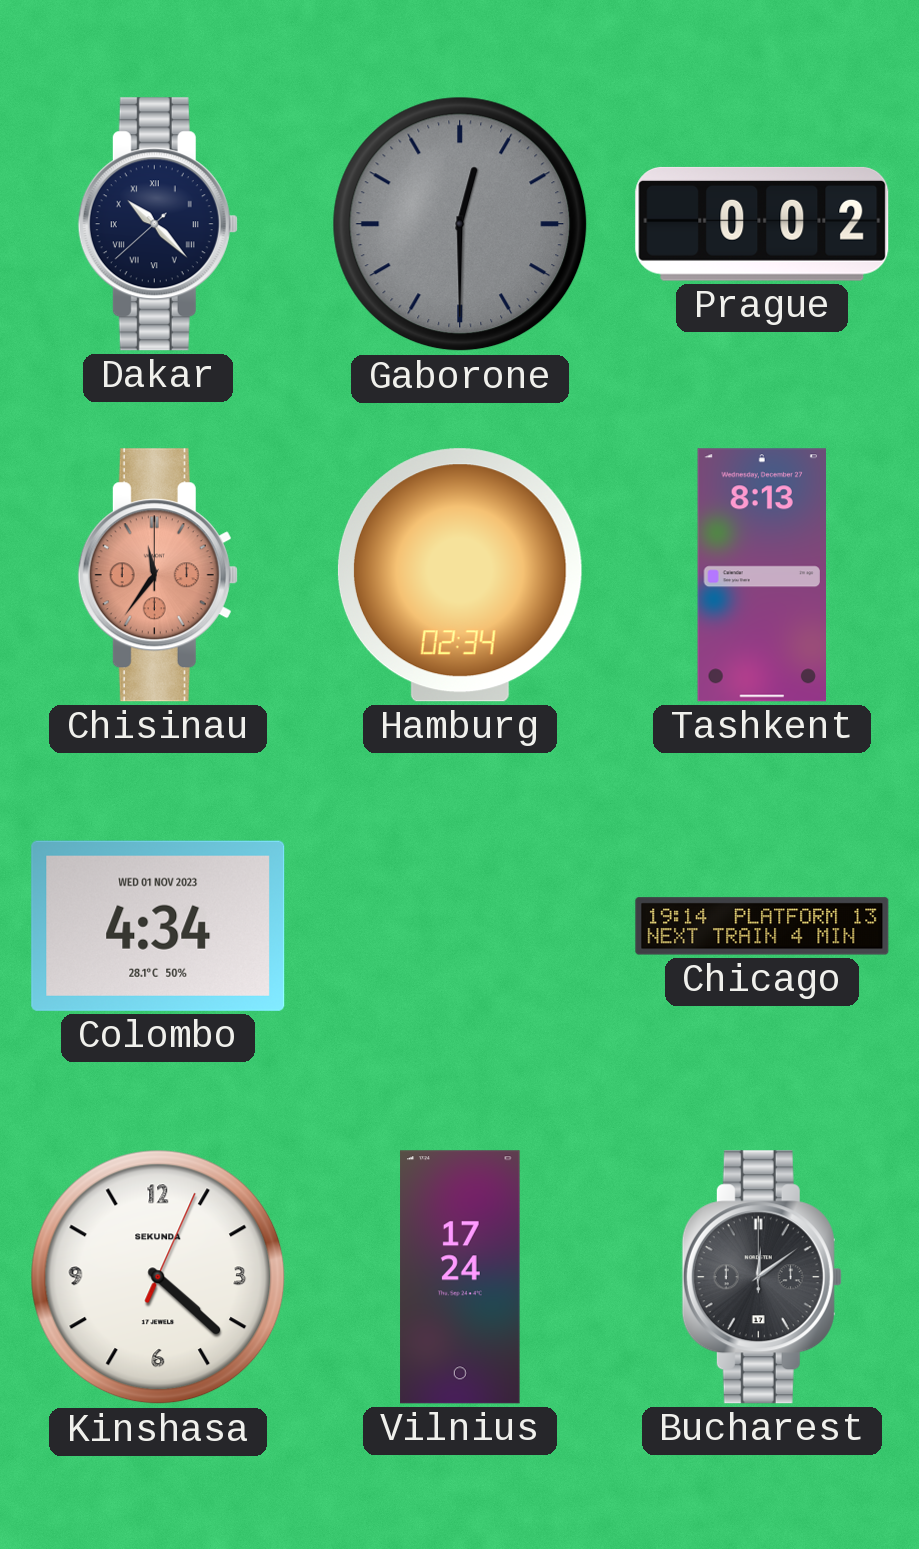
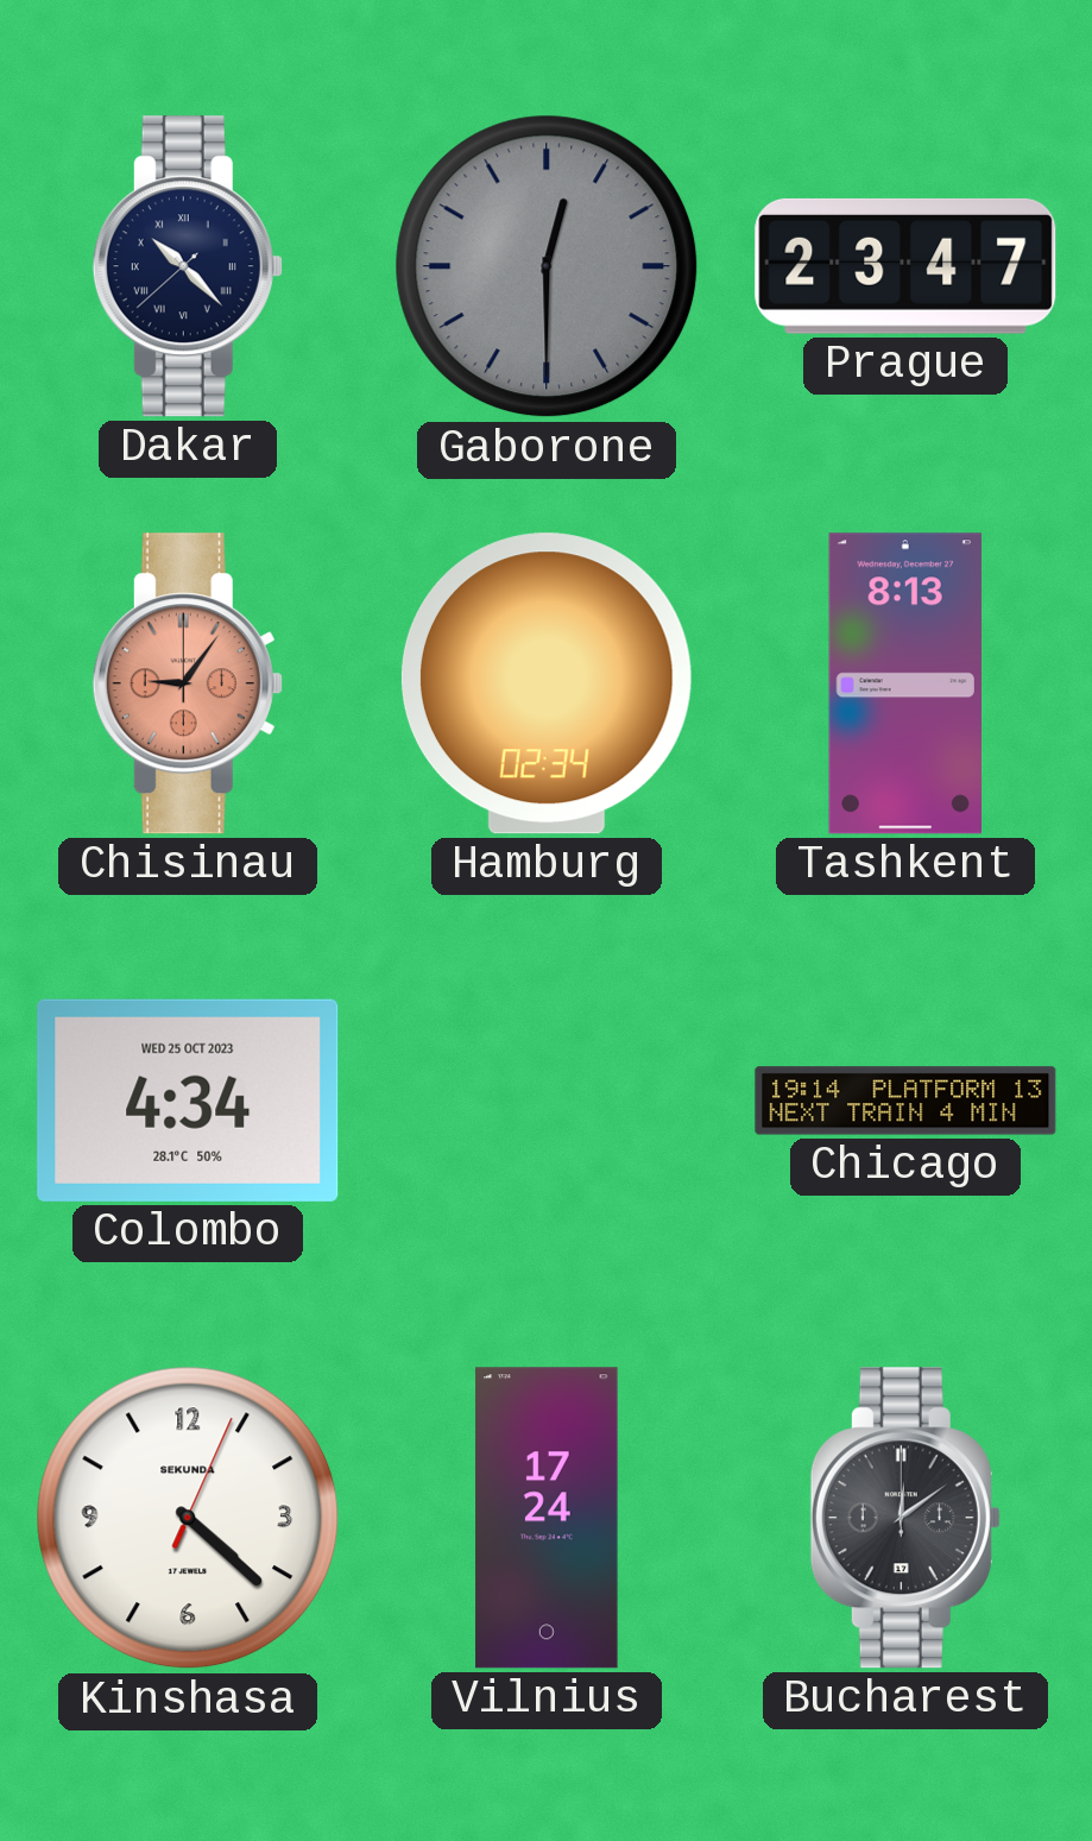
Prague: 0:02 -> 23:47 (905, 266)
Chisinau: 11:36 -> 9:06 (188, 683)
Colombo date: WED 01 NOV 2023 -> WED 25 OCT 2023 (188, 1101)
